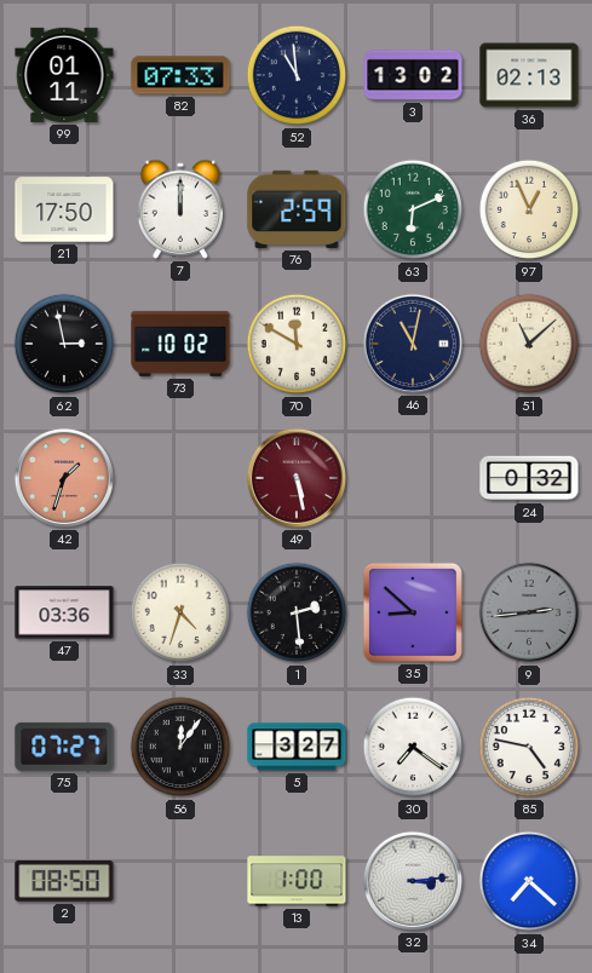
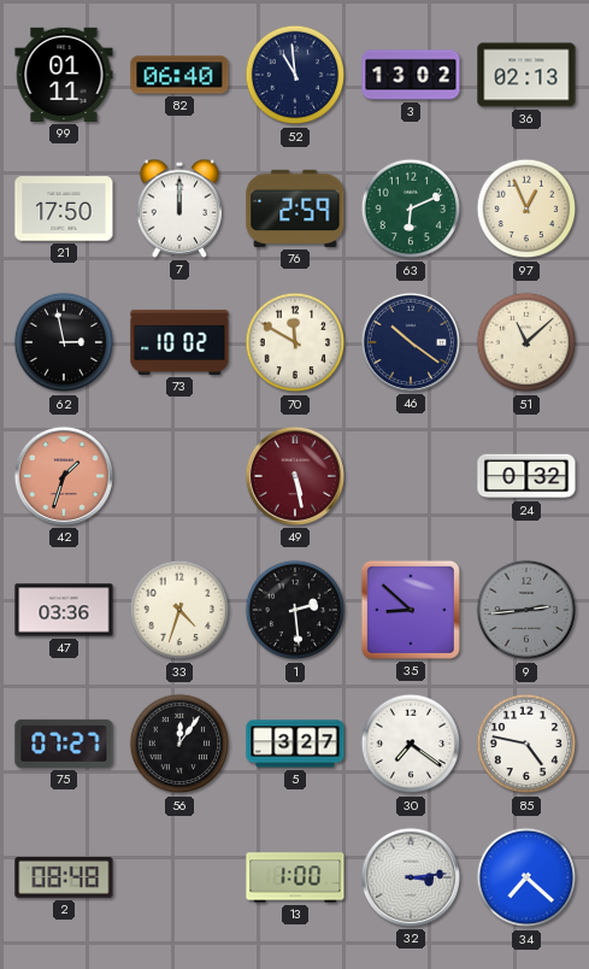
82: 07:33 -> 06:40 (179, 75)
46: 11:02 -> 10:21 (411, 342)
2: 08:50 -> 08:48 (64, 877)
